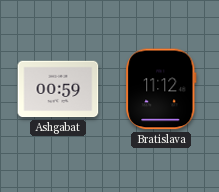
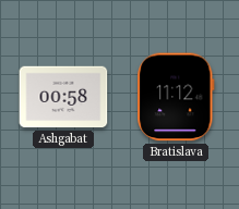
Ashgabat: 00:59 -> 00:58 (63, 97)
